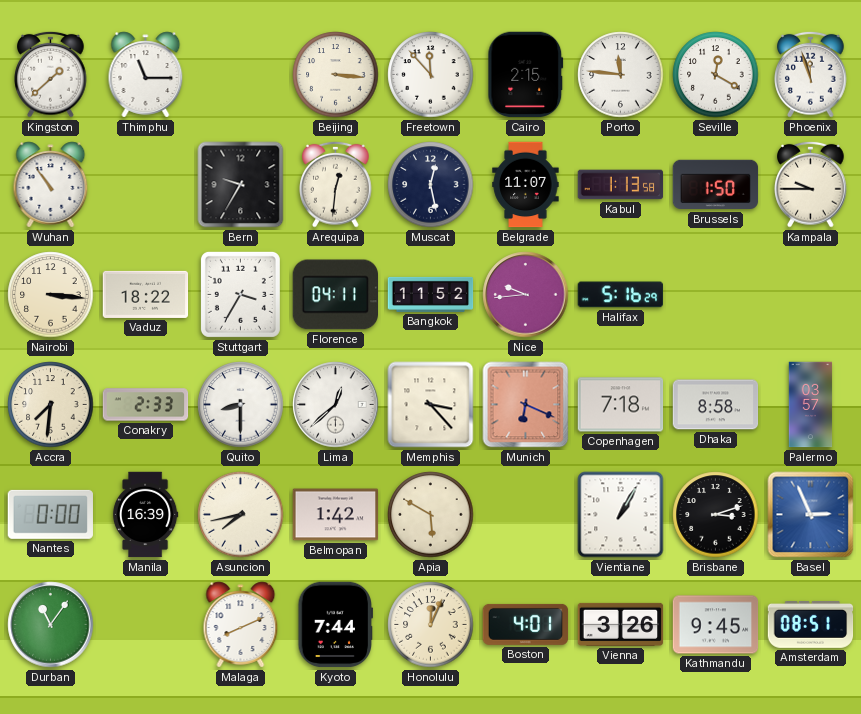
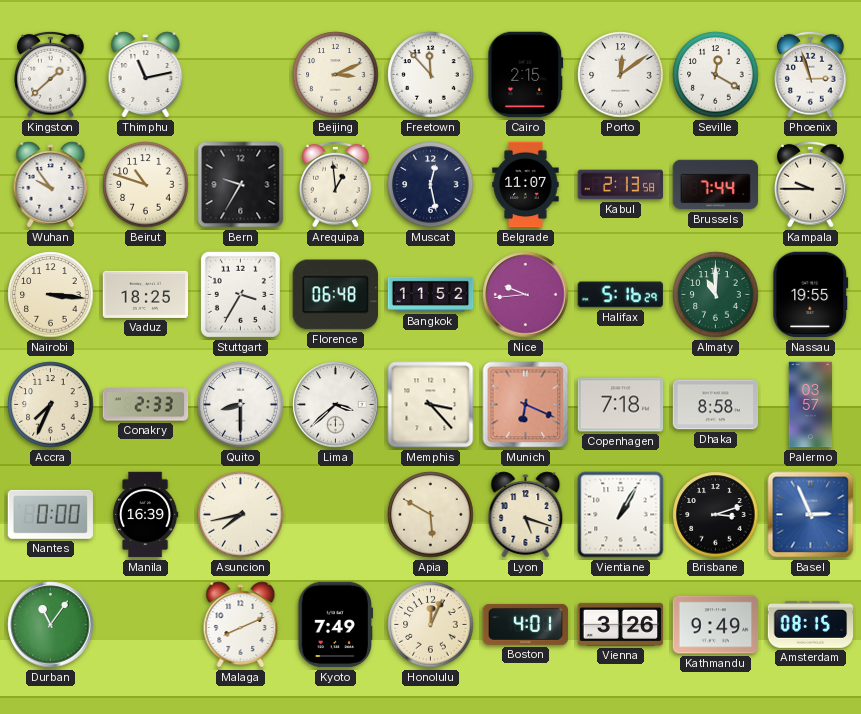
Thimphu: 11:15 -> 11:13 (146, 75)
Beijing: 3:16 -> 3:11 (336, 75)
Porto: 11:46 -> 12:09 (621, 75)
Phoenix: 11:57 -> 2:57 (811, 74)
Wuhan: 10:54 -> 9:54 (51, 185)
Beirut: none -> 10:48 (146, 185)
Arequipa: 12:31 -> 12:59 (336, 184)
Kabul: 1:13 -> 2:13 (621, 185)
Brussels: 1:50 -> 7:44 (716, 185)
Vaduz: 18:22 -> 18:25 (146, 294)
Florence: 04:11 -> 06:48 (335, 295)
Almaty: none -> 11:00 (716, 295)
Nassau: none -> 19:55 (811, 295)
Accra: 7:31 -> 7:34 (51, 405)
Lima: 12:38 -> 3:38 (336, 405)
Belmopan: 1:42 -> none (336, 515)
Lyon: none -> 5:18 (526, 515)
Kyoto: 7:44 -> 7:49 (336, 625)
Kathmandu: 9:45 -> 9:49 (716, 625)
Amsterdam: 08:51 -> 08:15 (811, 624)
